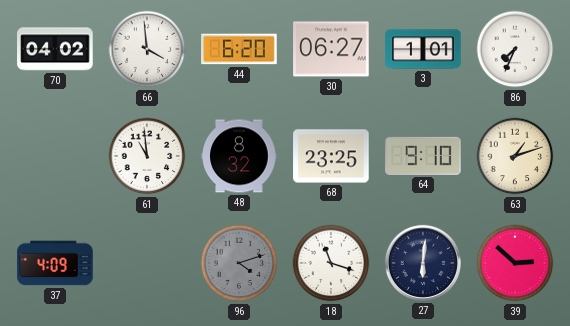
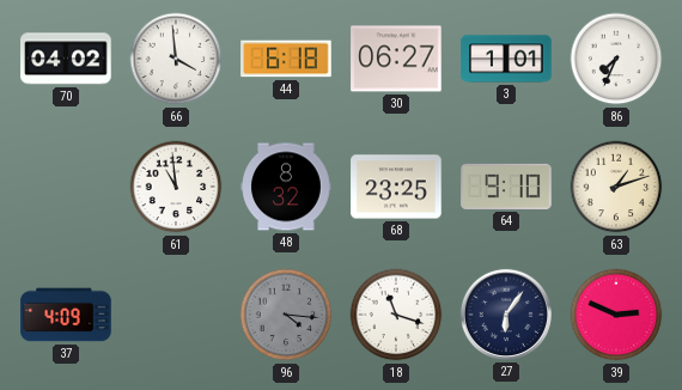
44: 6:20 -> 6:18 (286, 59)
96: 4:12 -> 4:16 (286, 315)
27: 6:01 -> 6:06 (506, 315)
39: 2:52 -> 2:49 (616, 315)
